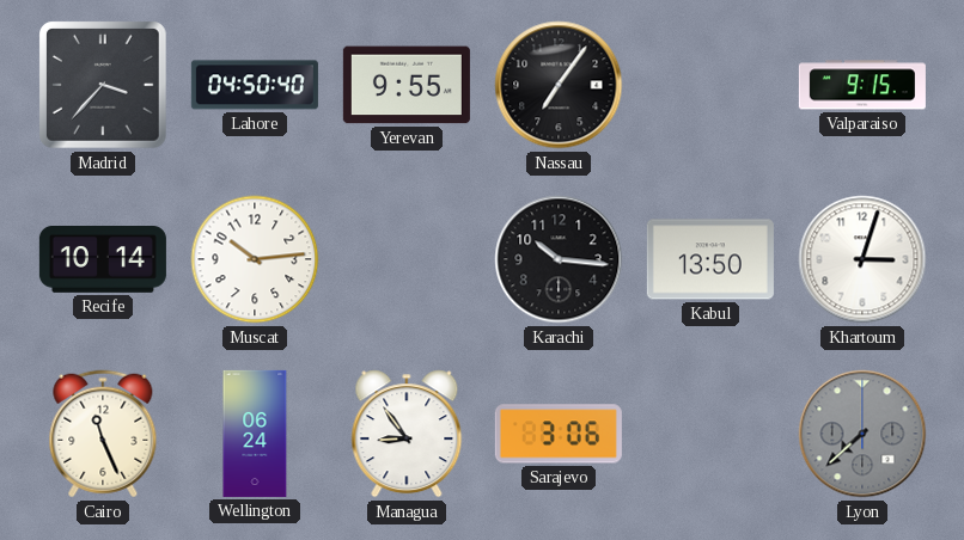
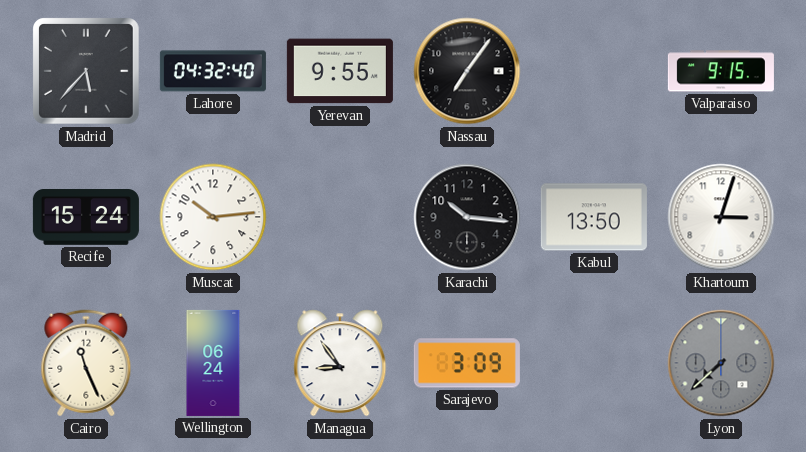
Madrid: 3:37 -> 5:37 (87, 72)
Lahore: 04:50 -> 04:32 (213, 71)
Recife: 10:14 -> 15:24 (86, 218)
Sarajevo: 3:06 -> 3:09 (467, 363)
